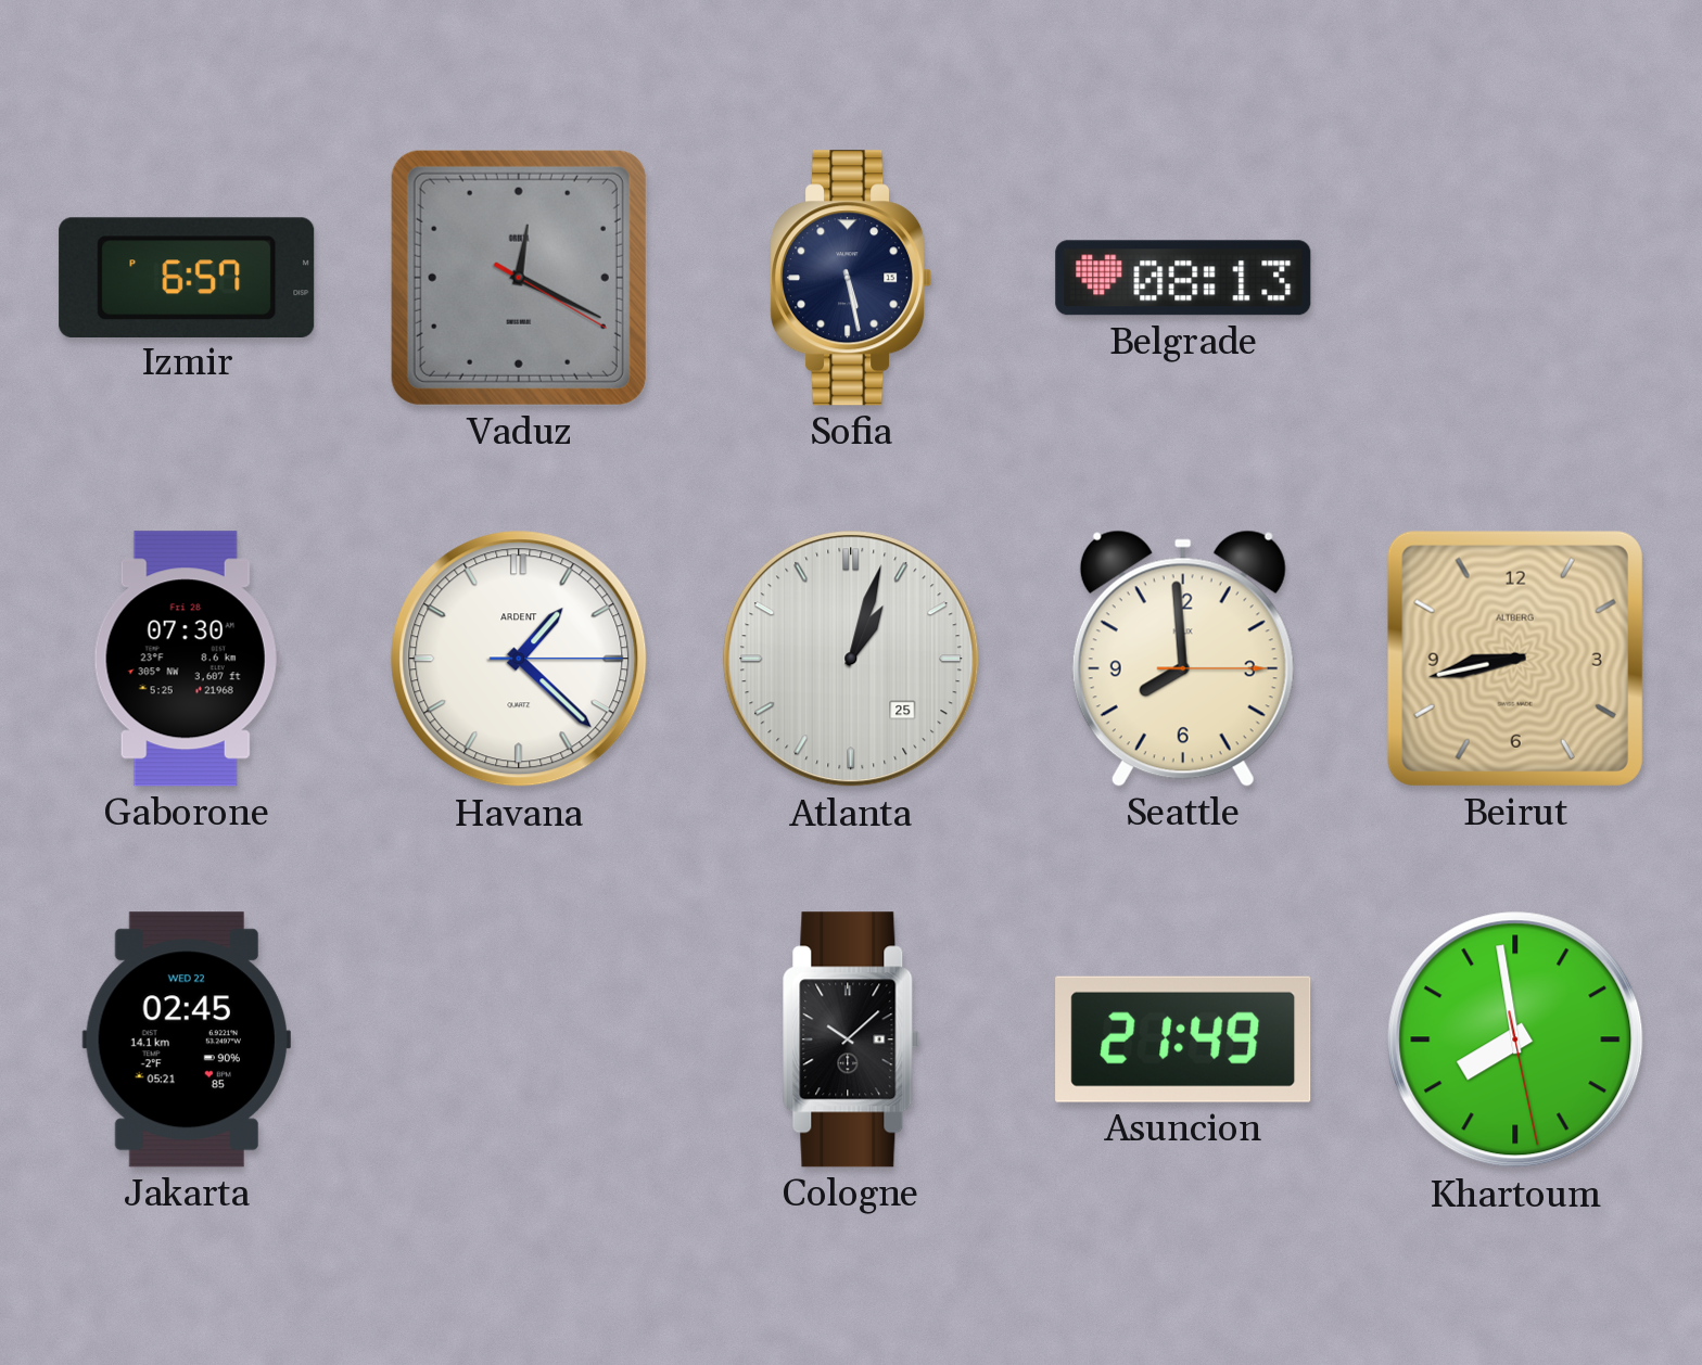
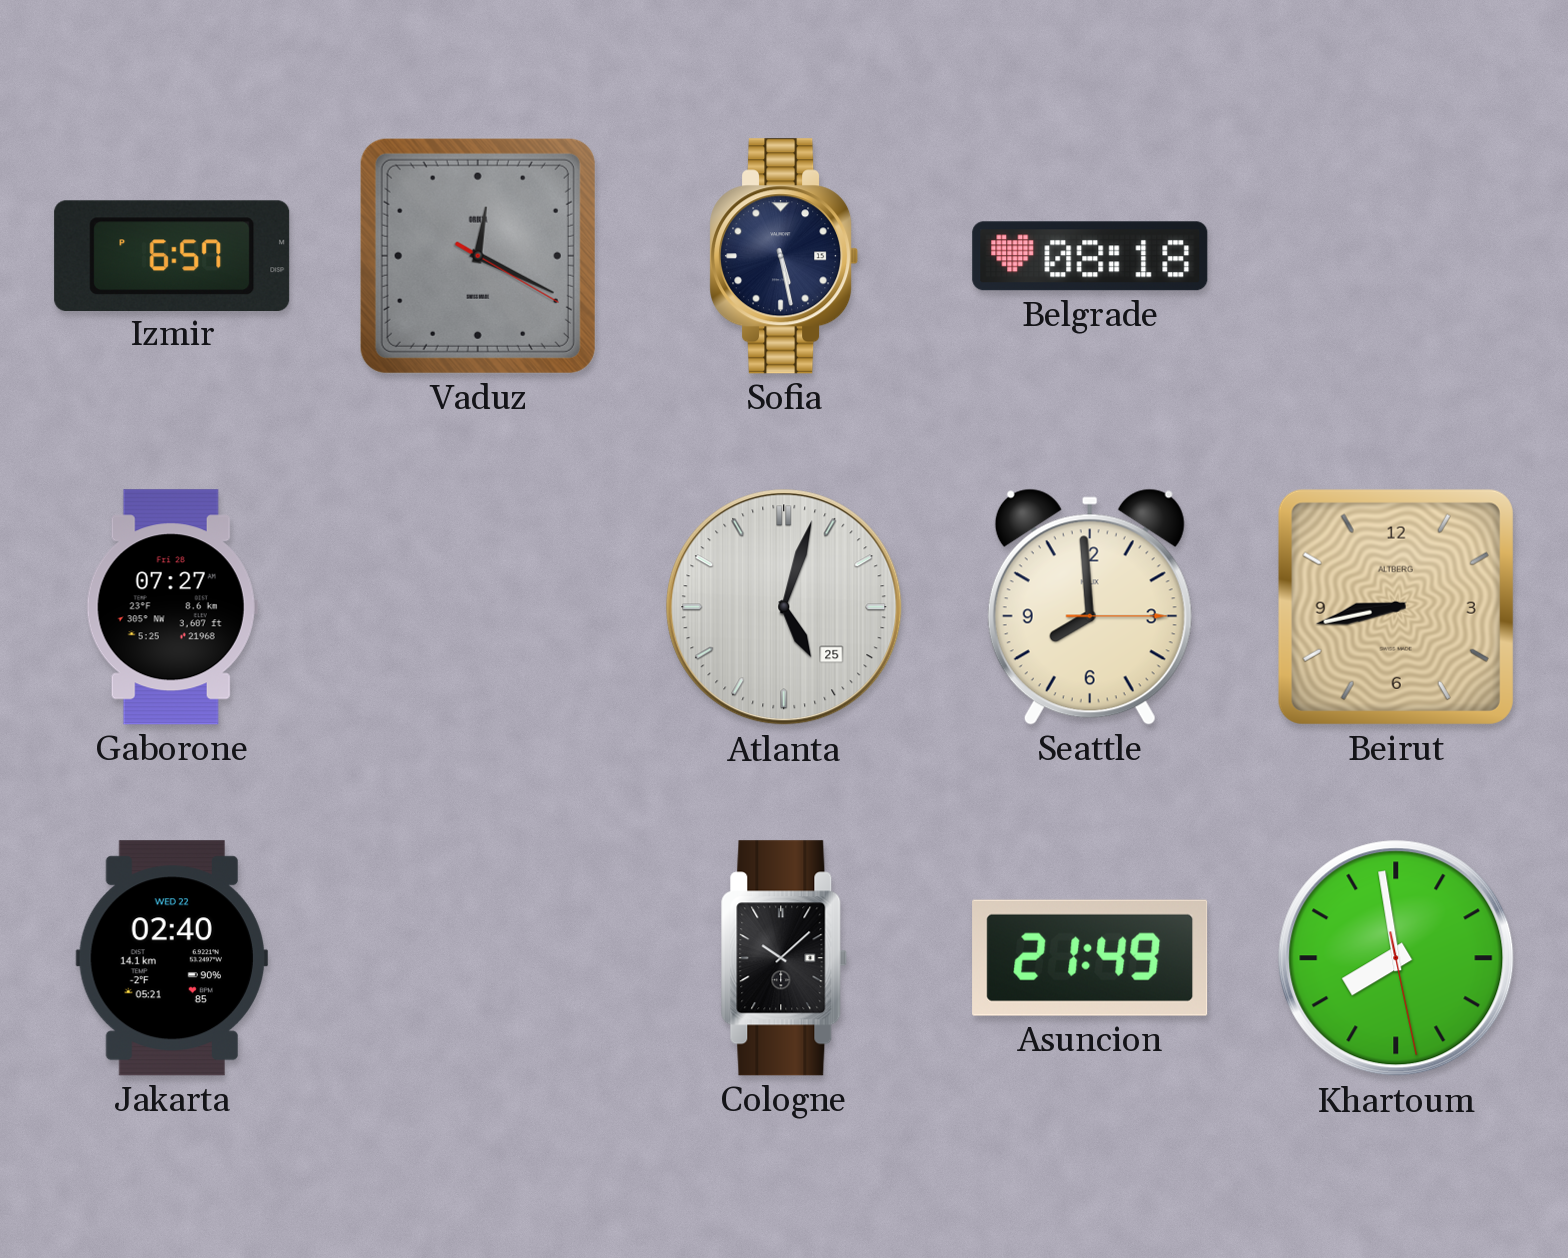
Belgrade: 08:13 -> 08:18 (1090, 256)
Gaborone: 07:30 -> 07:27 (172, 607)
Havana: 1:22 -> none (519, 659)
Atlanta: 1:03 -> 5:03 (784, 607)
Jakarta: 02:45 -> 02:40 (172, 958)
